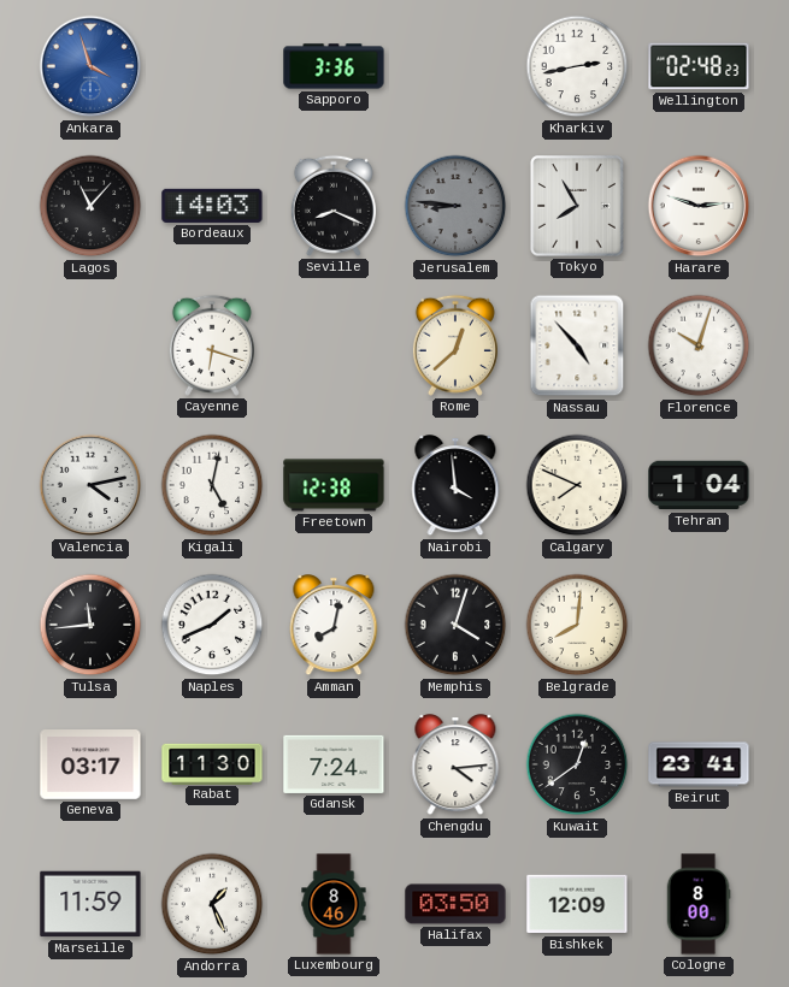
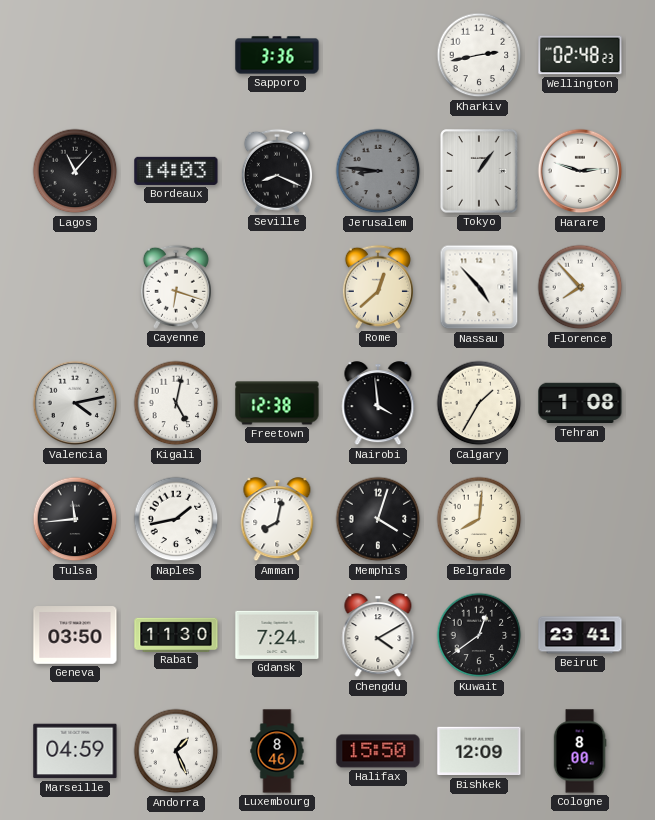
Ankara: 3:57 -> none (90, 66)
Tokyo: 7:55 -> 1:06 (479, 171)
Florence: 10:03 -> 7:53 (580, 287)
Calgary: 7:49 -> 1:35 (479, 403)
Tehran: 1:04 -> 1:08 (580, 403)
Naples: 1:41 -> 1:43 (176, 519)
Geneva: 03:17 -> 03:50 (75, 635)
Chengdu: 4:14 -> 4:10 (378, 636)
Marseille: 11:59 -> 04:59 (75, 751)
Halifax: 03:50 -> 15:50 (378, 751)
